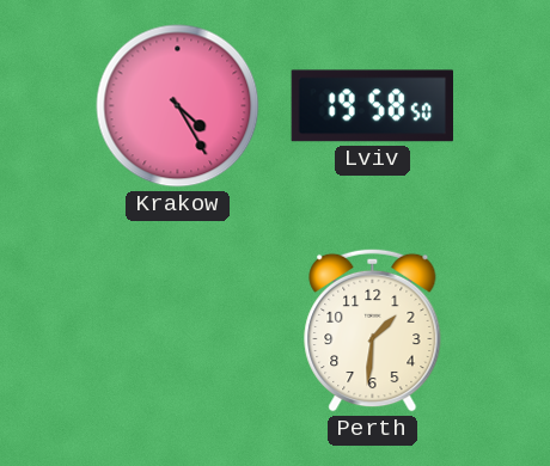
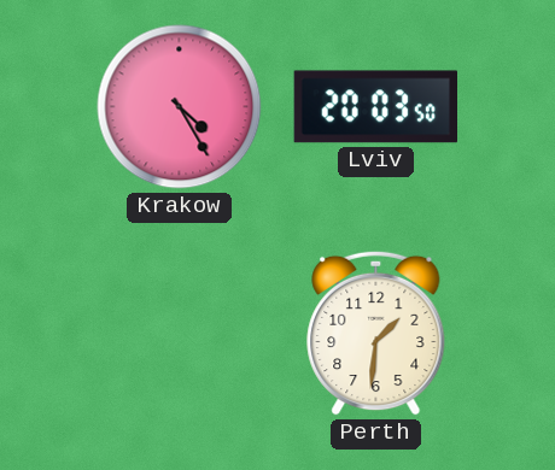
Lviv: 19:58 -> 20:03 (375, 107)
